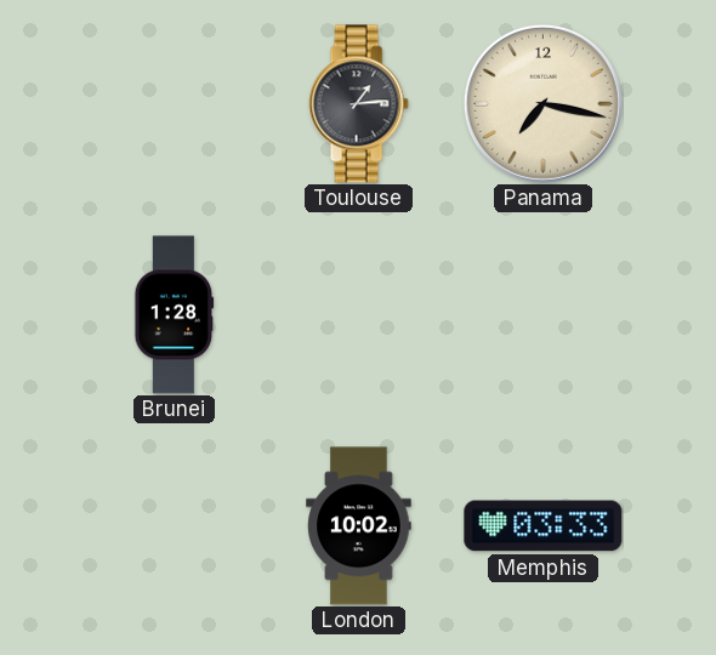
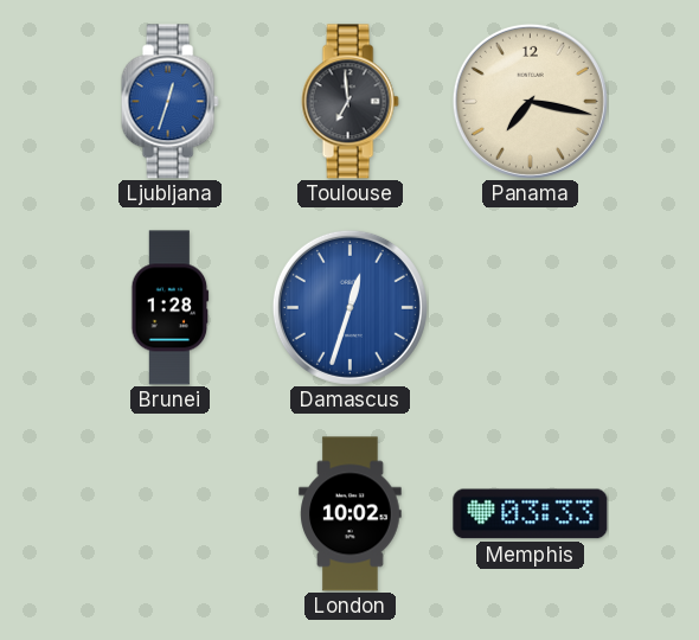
Ljubljana: none -> 12:33 (169, 102)
Toulouse: 1:14 -> 6:59 (349, 102)
Damascus: none -> 12:33 (349, 307)
